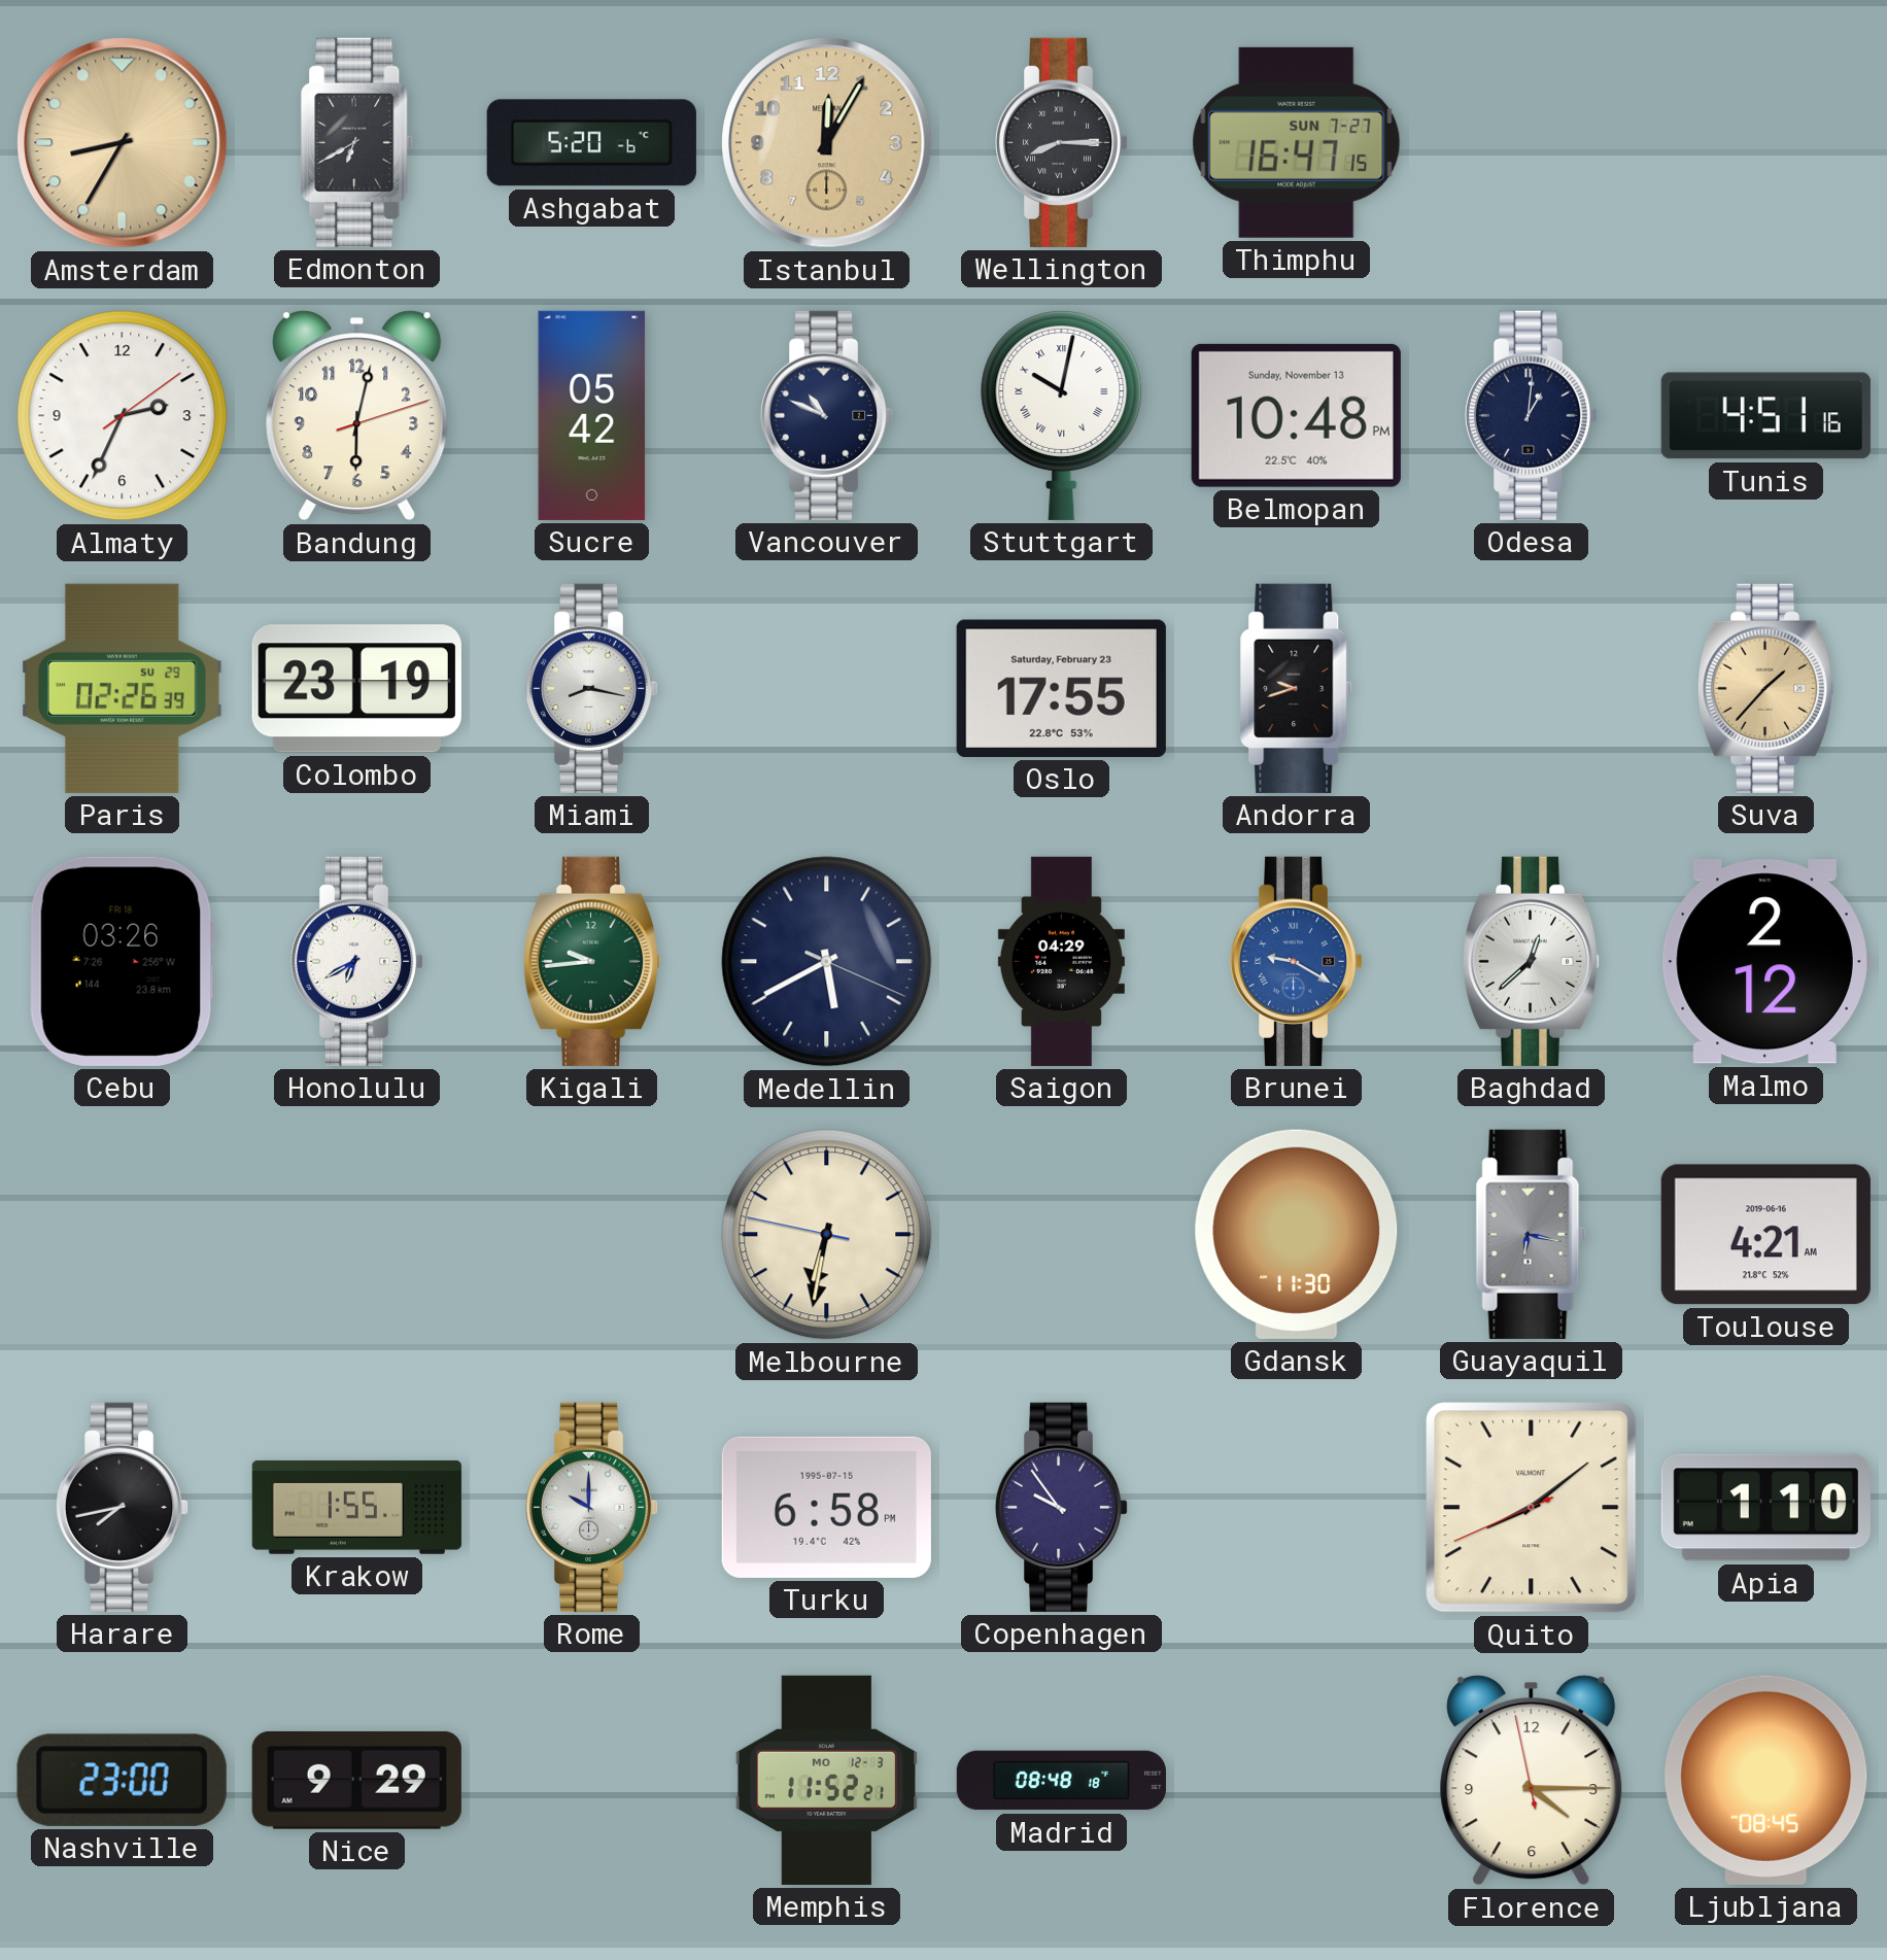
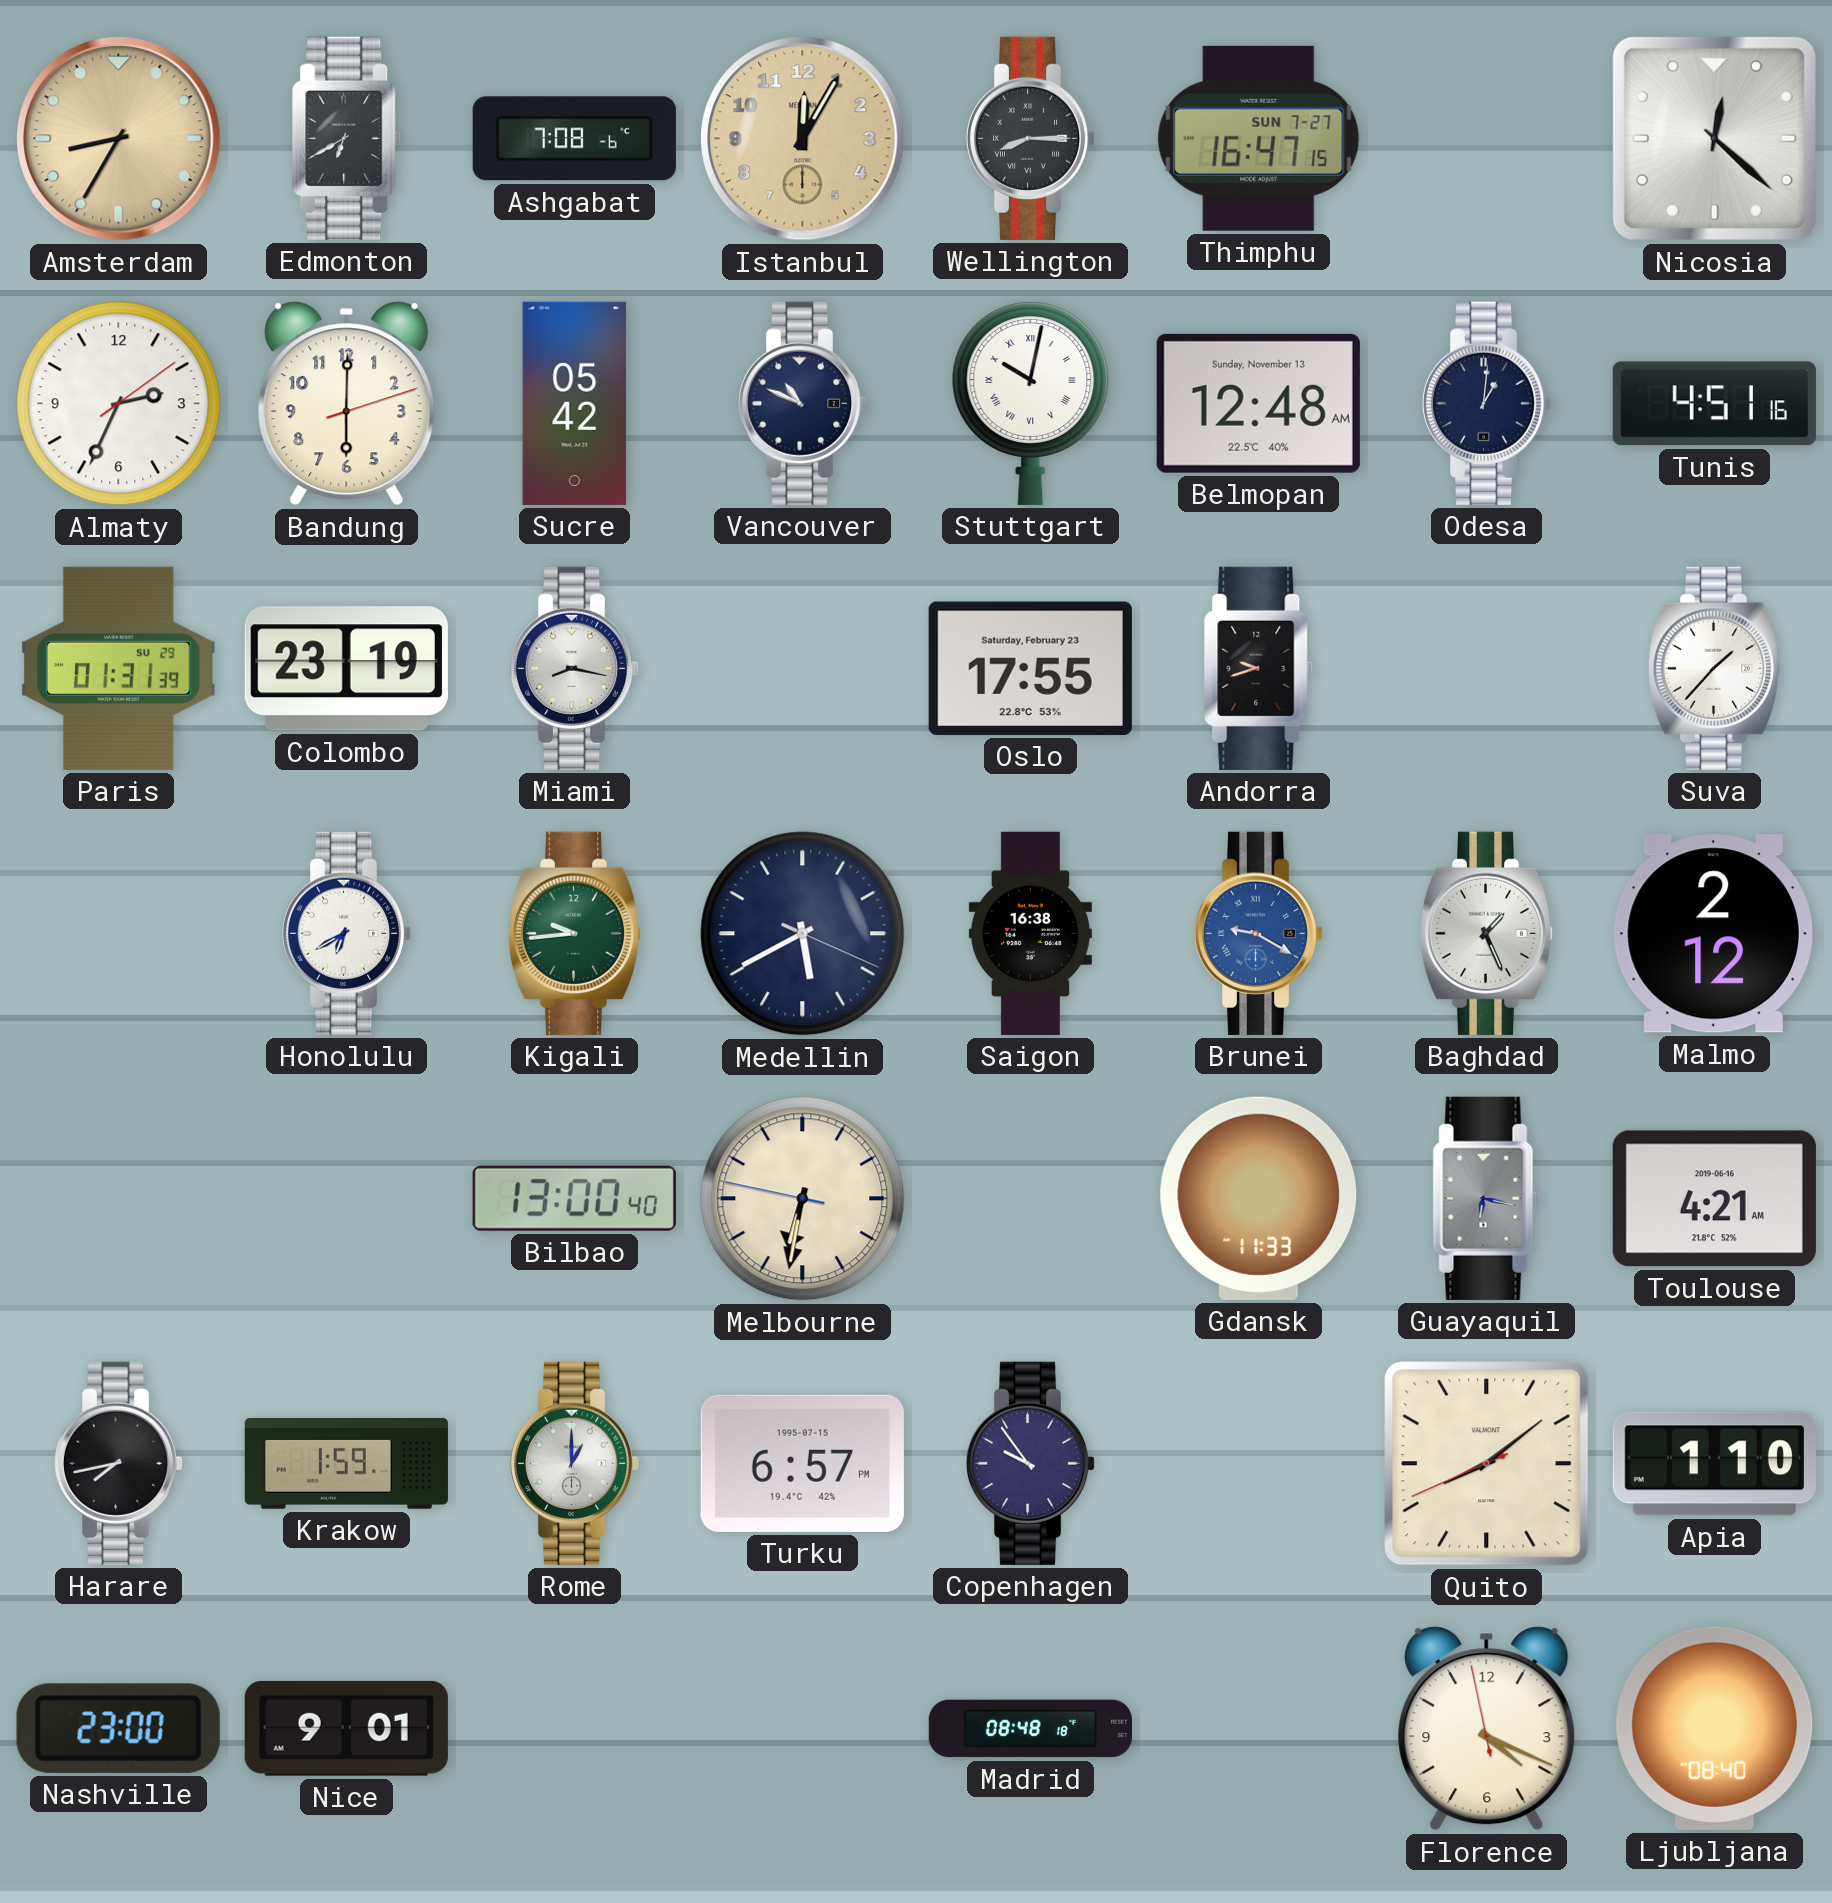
Ashgabat: 5:20 -> 7:08 (574, 139)
Nicosia: none -> 12:22 (1714, 138)
Bandung: 6:02 -> 6:00 (347, 404)
Belmopan: 10:48 -> 12:48 (1258, 403)
Paris: 02:26 -> 01:31 (118, 668)
Suva dial: champagne -> white (1715, 668)
Cebu: 03:26 -> none (122, 961)
Saigon: 04:29 -> 16:38 (1030, 933)
Baghdad: 12:38 -> 1:26 (1487, 933)
Bilbao: none -> 13:00 (574, 1198)
Gdansk: 11:30 -> 11:33 (1259, 1198)
Krakow: 1:55 -> 1:59 (346, 1463)
Rome: 10:00 -> 1:00 (575, 1463)
Turku: 6:58 -> 6:57 (802, 1463)
Nice: 9:29 -> 9:01 (346, 1728)
Memphis: 11:52 -> none (826, 1780)
Florence: 4:14 -> 4:18 (1487, 1729)
Ljubljana: 08:45 -> 08:40 (1715, 1728)
